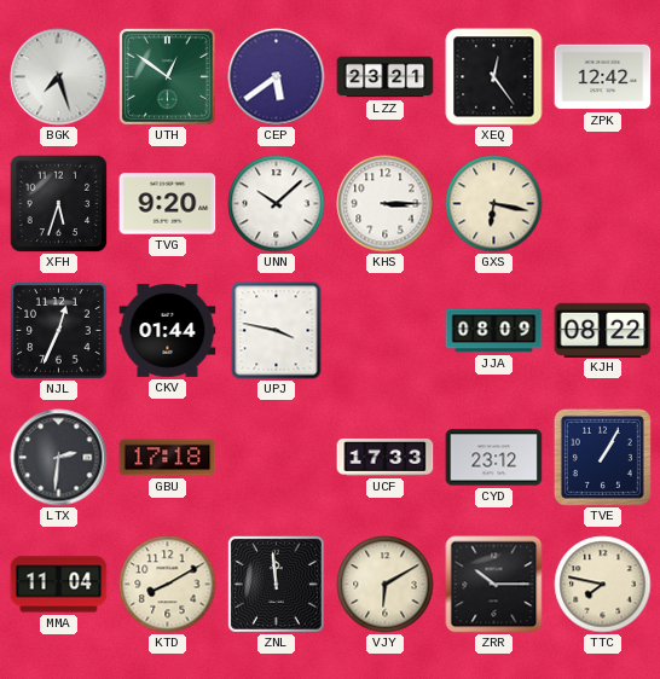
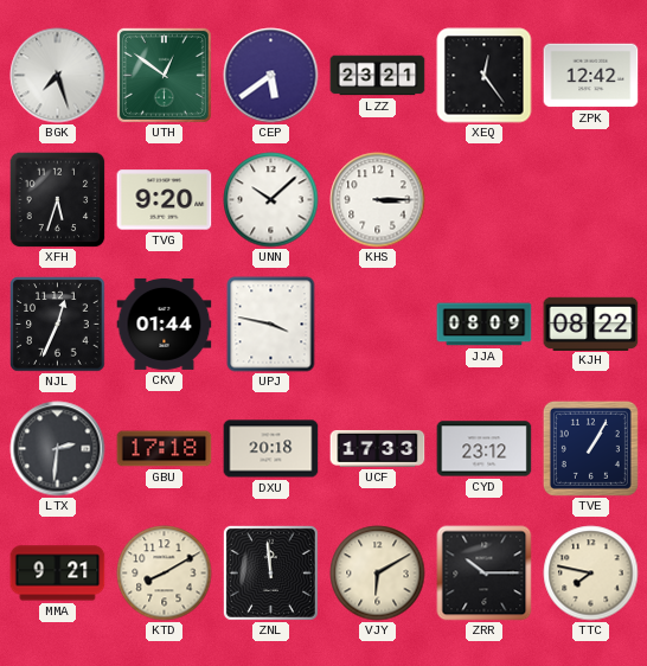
GXS: 6:17 -> none (494, 204)
DXU: none -> 20:18 (271, 449)
MMA: 11:04 -> 9:21 (58, 574)
